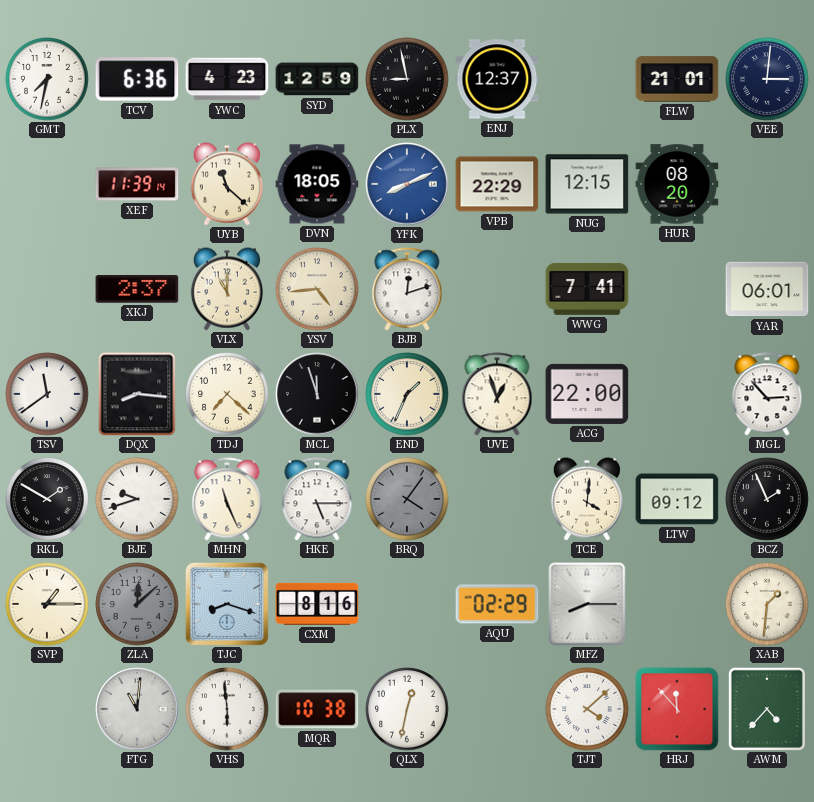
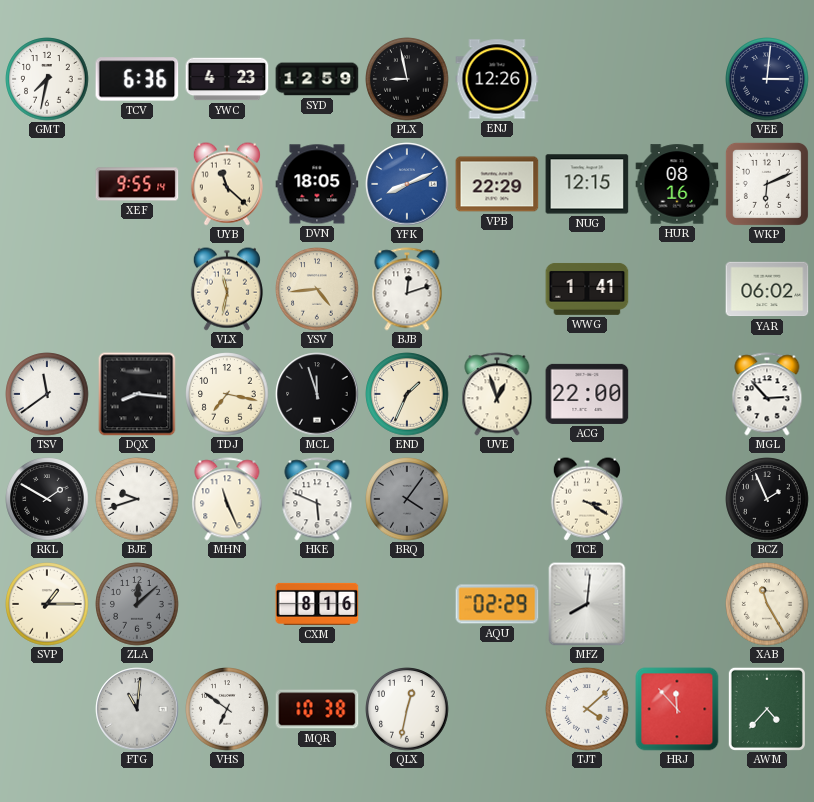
ENJ: 12:37 -> 12:26 (497, 79)
FLW: 21:01 -> none (677, 79)
XEF: 11:39 -> 9:55 (137, 184)
HUR: 08:20 -> 08:16 (677, 184)
WKP: none -> 6:11 (767, 184)
XKJ: 2:37 -> none (137, 289)
VLX: 11:00 -> 11:32 (227, 289)
WWG: 7:41 -> 1:41 (587, 289)
YAR: 06:01 -> 06:02 (767, 289)
TDJ: 7:22 -> 7:17 (227, 394)
HKE: 5:15 -> 5:49 (317, 499)
TCE: 4:01 -> 3:20 (587, 499)
LTW: 09:12 -> none (677, 499)
TJC: 8:18 -> none (227, 604)
MFZ: 8:15 -> 8:01 (587, 604)
XAB: 1:31 -> 11:25 (767, 604)
VHS: 5:59 -> 6:51 (227, 709)
